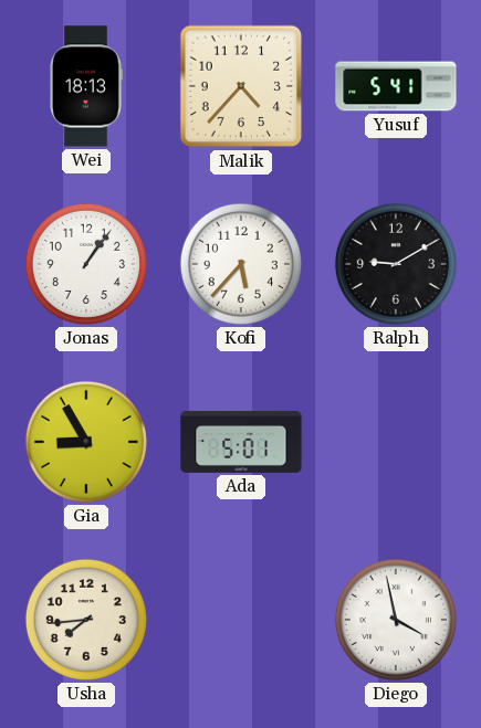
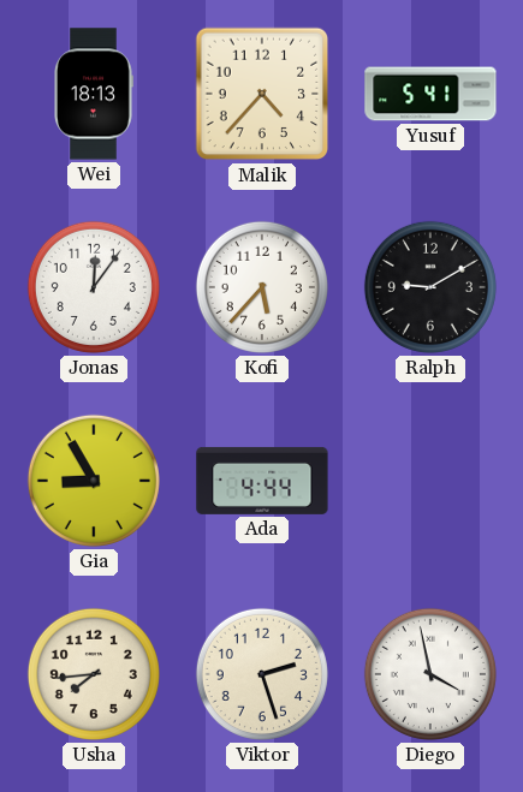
Jonas: 1:06 -> 12:06 (94, 287)
Ada: 5:01 -> 4:44 (262, 481)
Viktor: none -> 2:27 (262, 674)
